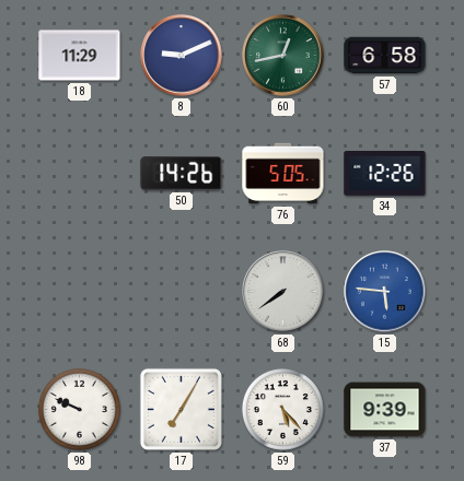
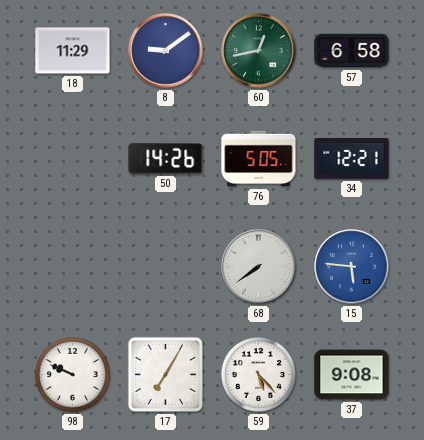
8: 9:11 -> 9:09 (166, 51)
34: 12:26 -> 12:21 (352, 159)
37: 9:39 -> 9:08 (352, 375)
